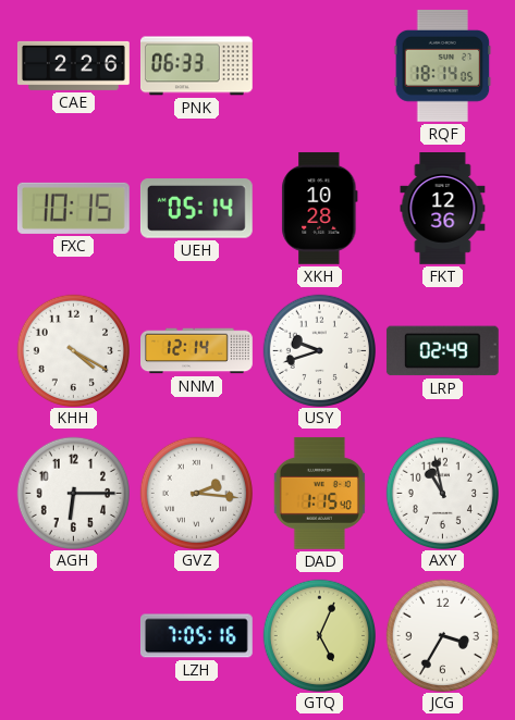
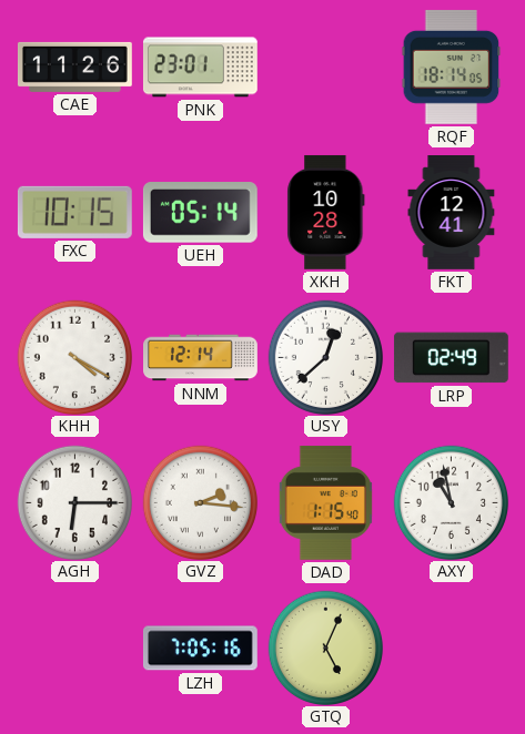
CAE: 2:26 -> 11:26 (74, 67)
PNK: 06:33 -> 23:01 (200, 68)
FKT: 12:36 -> 12:41 (452, 213)
USY: 9:42 -> 12:38 (325, 357)
JCG: 3:35 -> none (442, 635)
